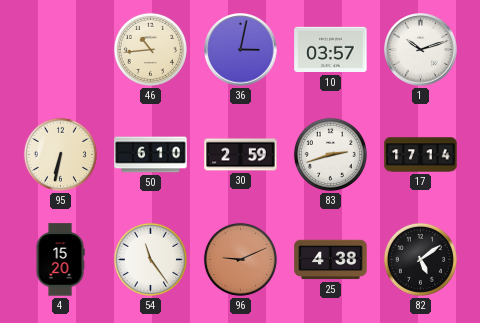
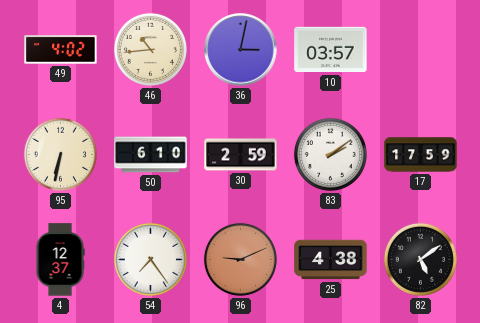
49: none -> 4:02 (61, 50)
1: 10:12 -> none (421, 50)
83: 2:42 -> 2:09 (330, 154)
17: 17:14 -> 17:59 (421, 155)
4: 15:20 -> 12:37 (60, 260)
54: 11:24 -> 7:24 (150, 259)
